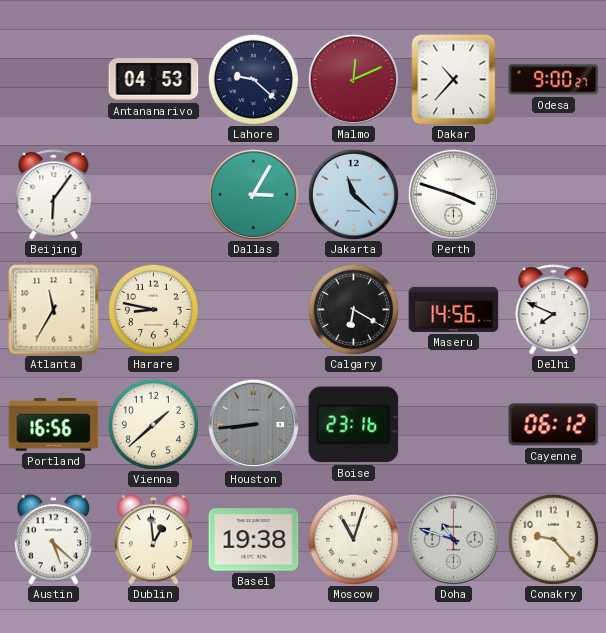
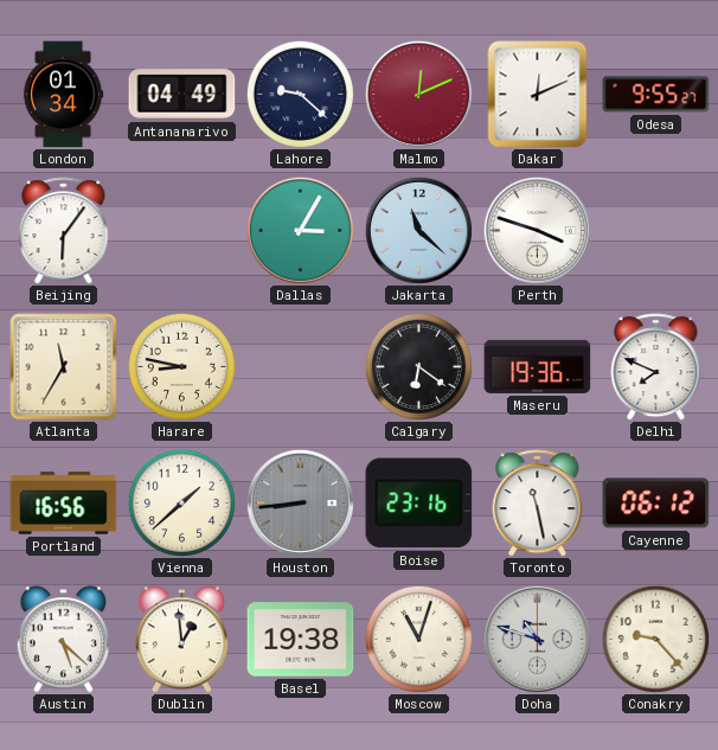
London: none -> 01:34 (63, 95)
Antananarivo: 04:53 -> 04:49 (182, 95)
Dakar: 10:37 -> 12:11 (538, 95)
Odesa: 9:00 -> 9:55 (656, 95)
Calgary: 6:20 -> 6:21 (418, 366)
Maseru: 14:56 -> 19:36 (538, 366)
Toronto: none -> 11:28 (538, 504)
